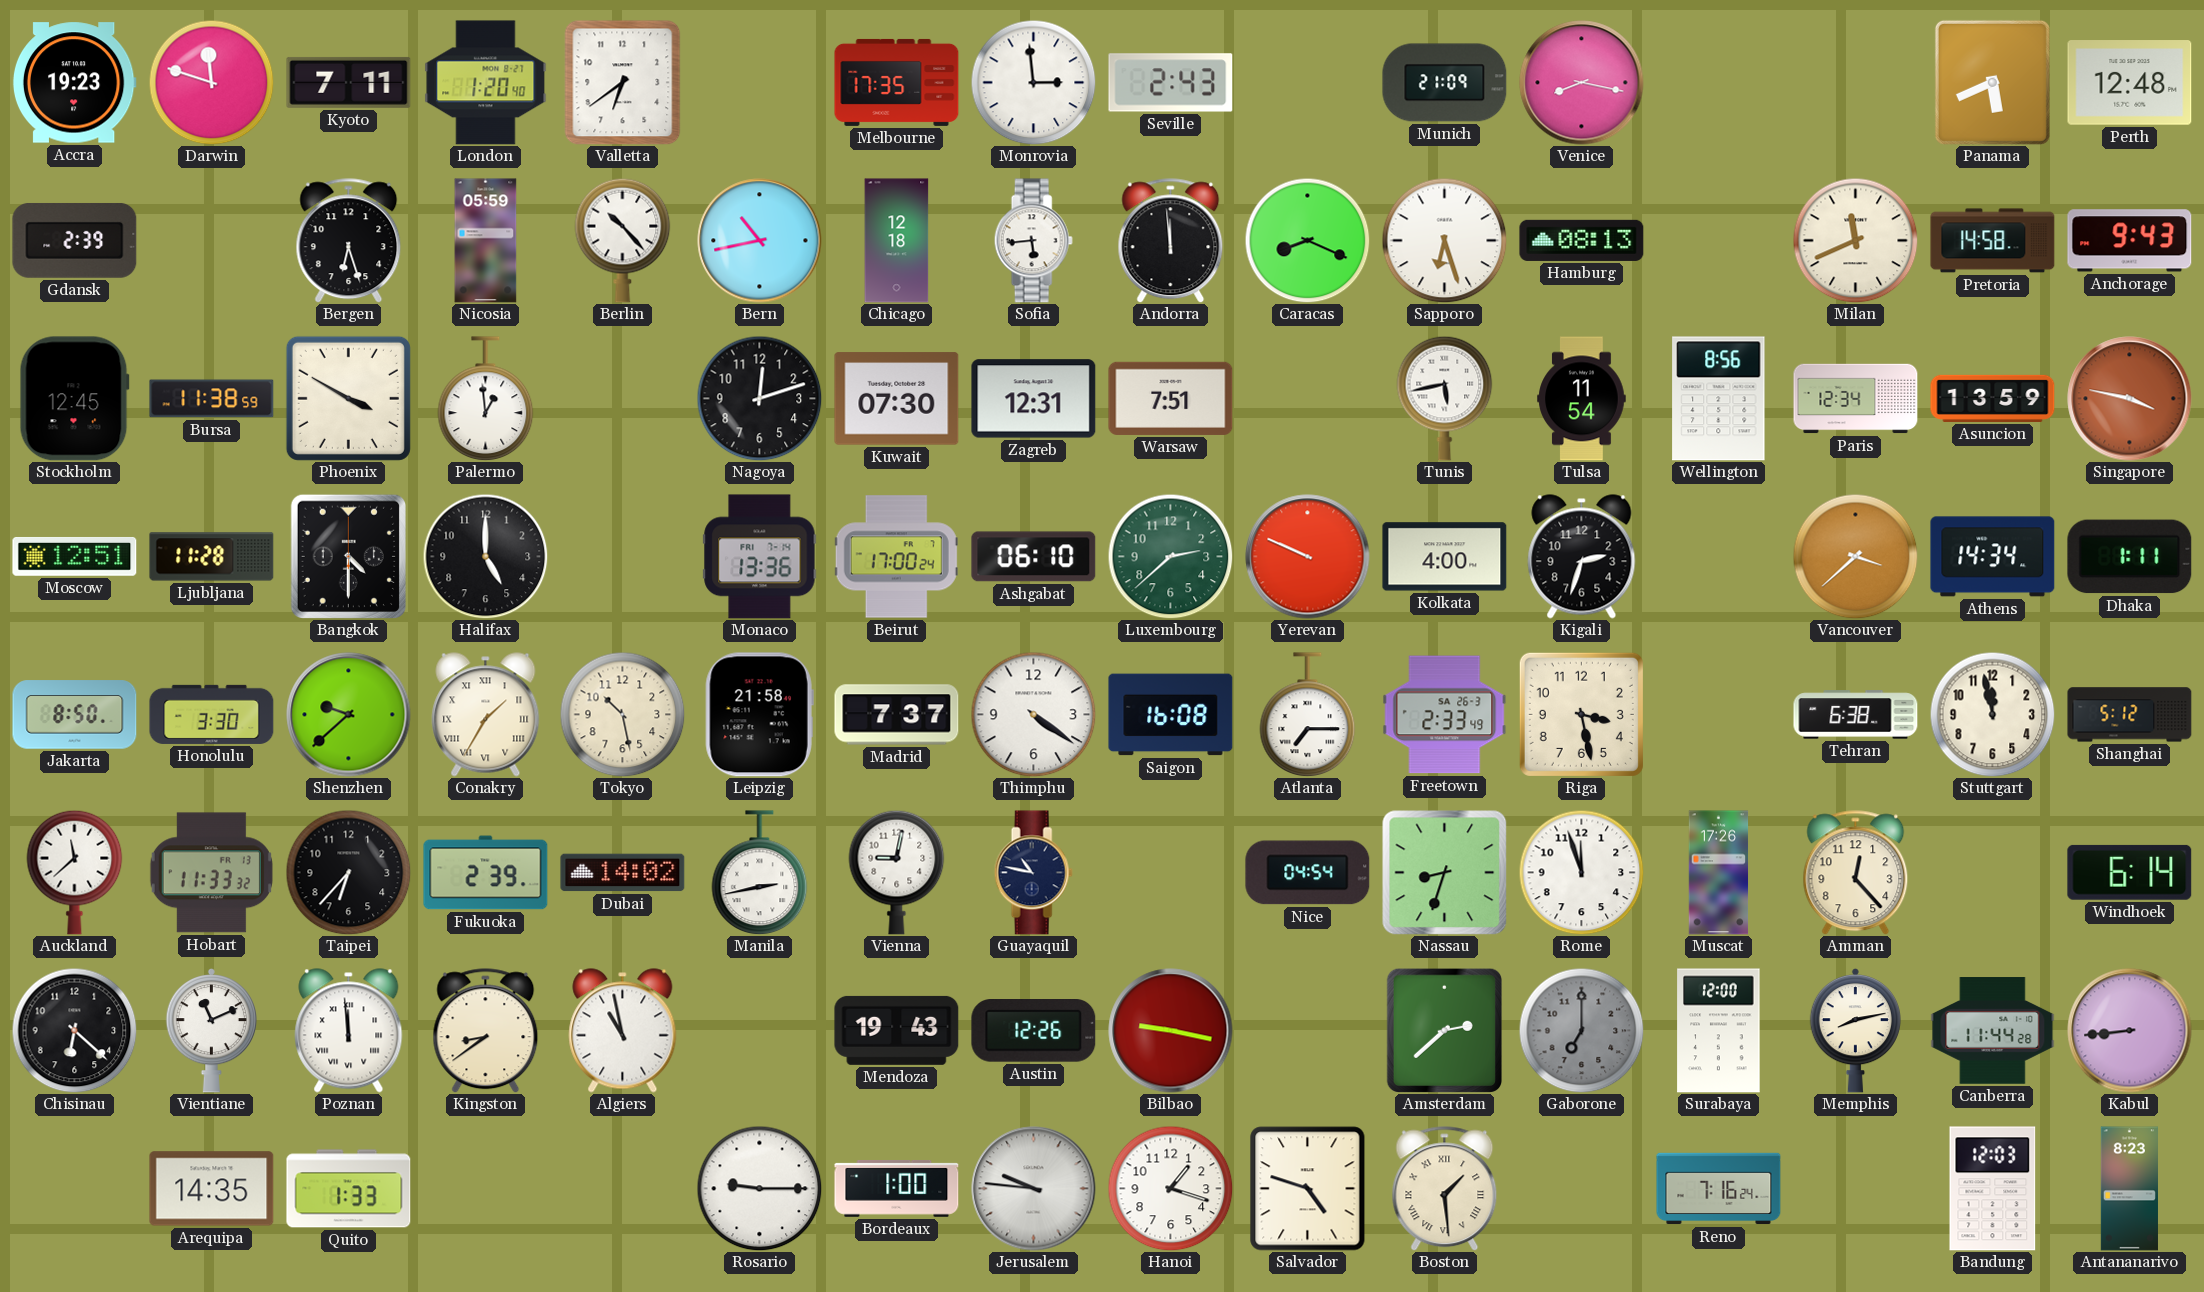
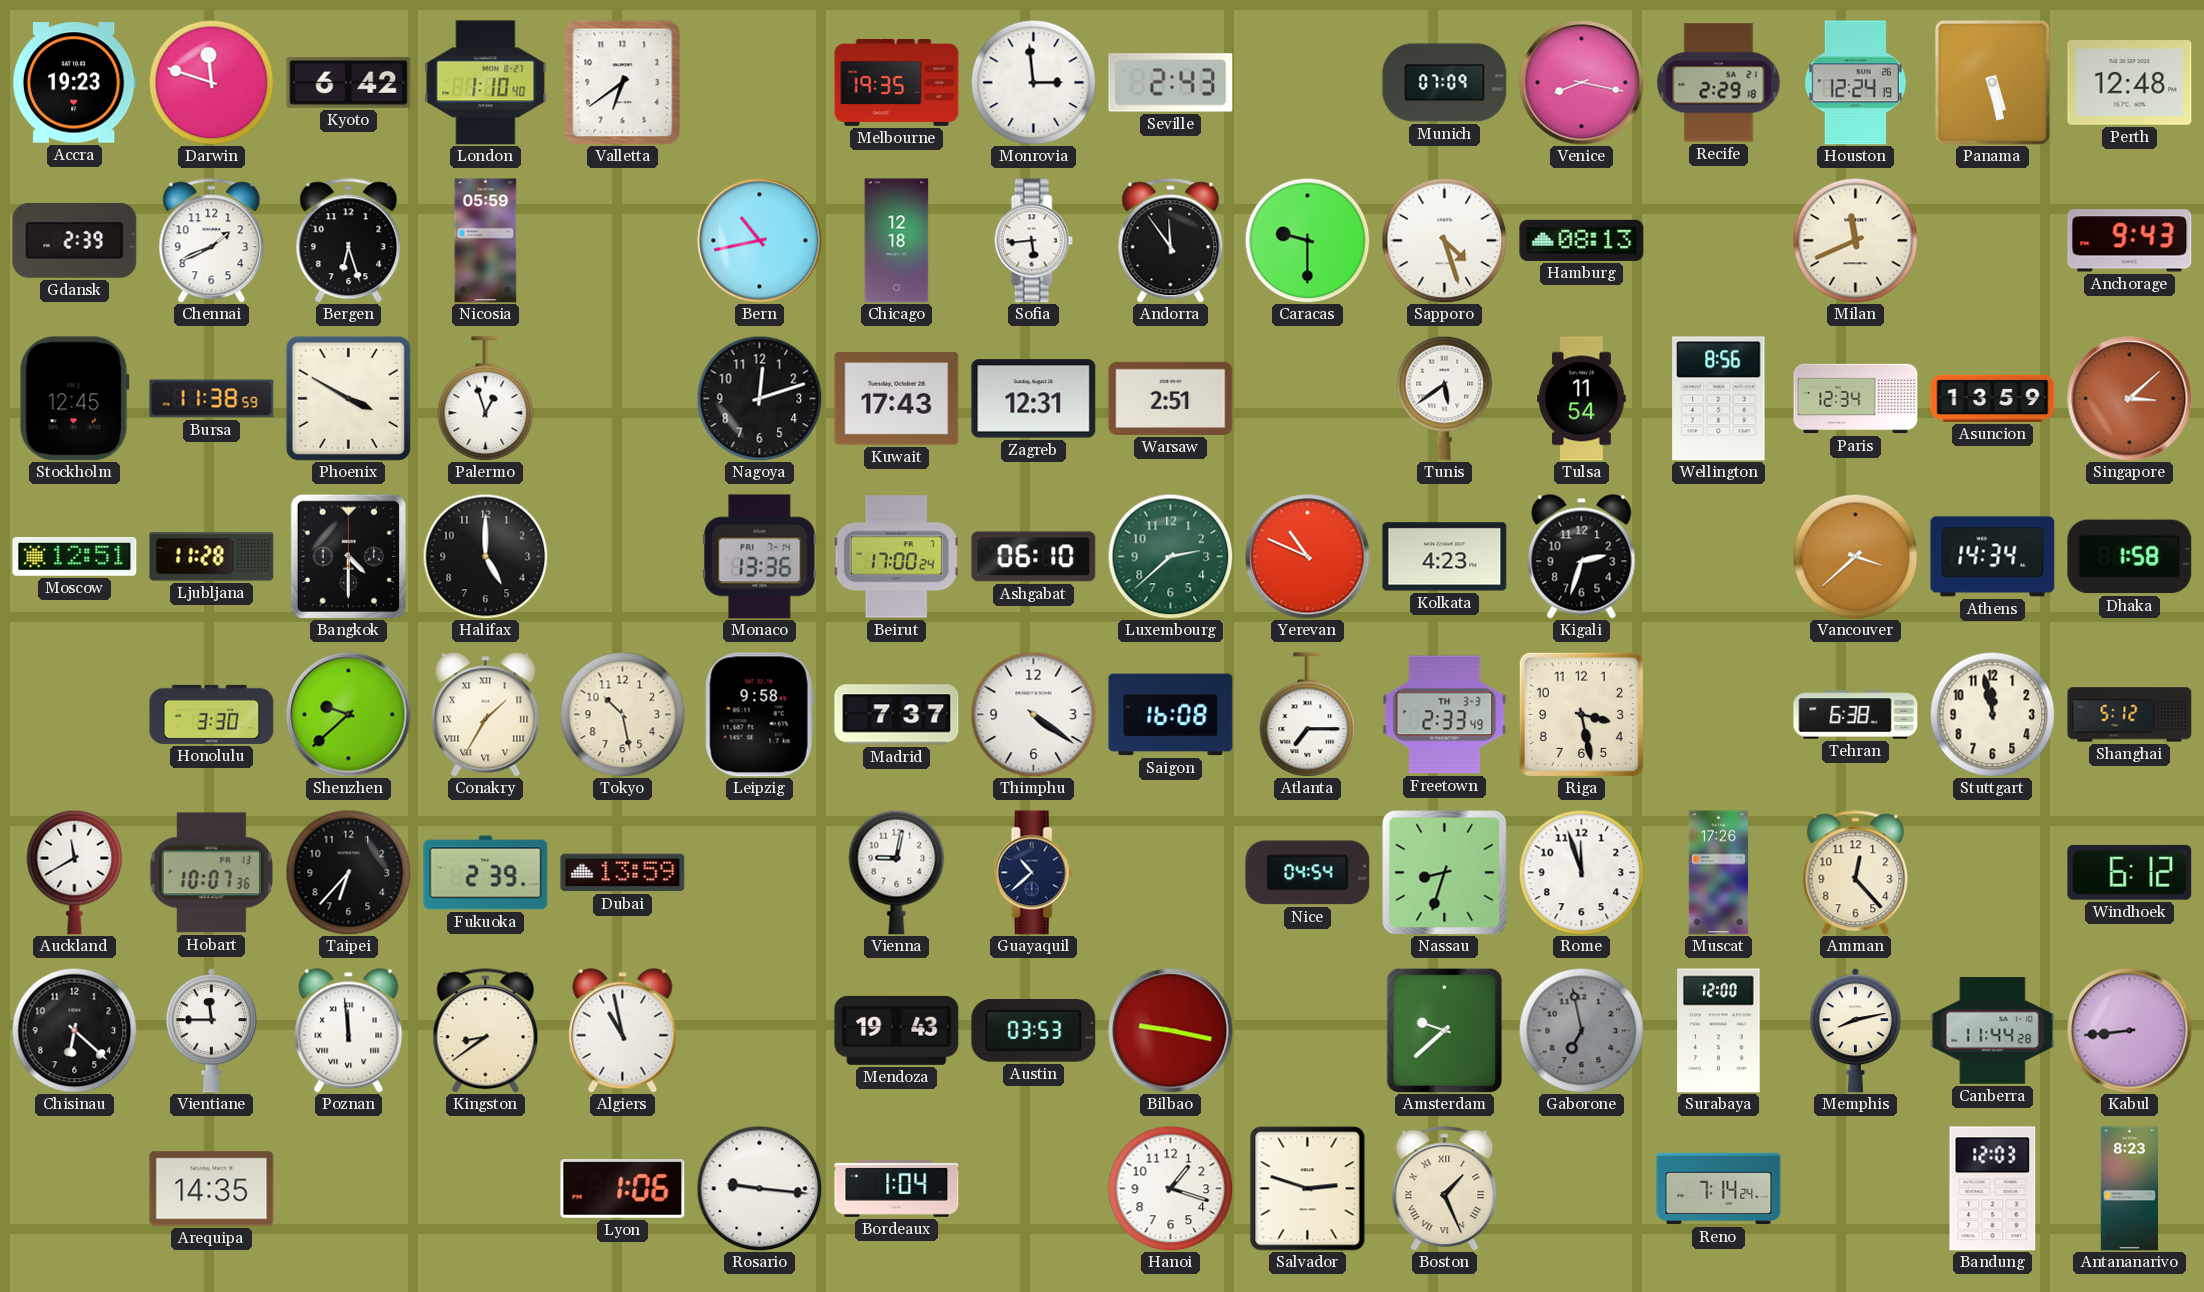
Kyoto: 7:11 -> 6:42 (349, 82)
London: 1:20 -> 1:10 (486, 83)
Melbourne: 17:35 -> 19:35 (897, 82)
Munich: 21:09 -> 07:09 (1445, 83)
Recife: none -> 2:29 (1719, 83)
Houston: none -> 12:24 (1855, 83)
Panama: 5:41 -> 5:28 (1992, 82)
Chennai: none -> 1:41 (212, 241)
Berlin: 10:23 -> none (623, 240)
Andorra: 11:59 -> 11:54 (1171, 241)
Caracas: 8:19 -> 9:30 (1307, 240)
Sapporo: 6:27 -> 4:27 (1444, 240)
Pretoria: 14:58 -> none (1993, 241)
Palermo: 12:59 -> 12:57 (486, 399)
Kuwait: 07:30 -> 17:43 (897, 399)
Warsaw: 7:51 -> 2:51 (1171, 398)
Tunis: 5:43 -> 5:39 (1445, 398)
Singapore: 3:47 -> 3:08 (2130, 399)
Yerevan: 9:49 -> 10:49 (1308, 557)
Kolkata: 4:00 -> 4:23 (1445, 557)
Dhaka: 1:11 -> 1:58 (2130, 557)
Jakarta: 8:50 -> none (75, 715)
Leipzig: 21:58 -> 9:58 (759, 715)
Freetown date: SA 26-3 -> TH 3-3 (1445, 715)
Auckland: 11:38 -> 11:40 (75, 872)
Hobart: 11:33 -> 10:07 (211, 873)
Dubai: 14:02 -> 13:59 (623, 873)
Manila: 2:43 -> none (760, 873)
Guayaquil: 10:47 -> 10:38 (1033, 873)
Windhoek: 6:14 -> 6:12 (2130, 872)
Vientiane: 11:11 -> 11:45 (211, 1030)
Austin: 12:26 -> 03:53 (1034, 1031)
Amsterdam: 2:38 -> 9:38 (1444, 1030)
Gaborone: 7:00 -> 6:58 (1581, 1030)
Quito: 1:33 -> none (349, 1189)
Lyon: none -> 1:06 (623, 1189)
Rosario: 9:15 -> 9:16 (759, 1188)
Bordeaux: 1:00 -> 1:04 (897, 1188)
Jerusalem: 9:46 -> none (1034, 1189)
Salvador: 4:48 -> 2:48 (1308, 1189)
Boston: 1:29 -> 1:26 (1445, 1189)
Reno: 7:16 -> 7:14 (1719, 1189)
